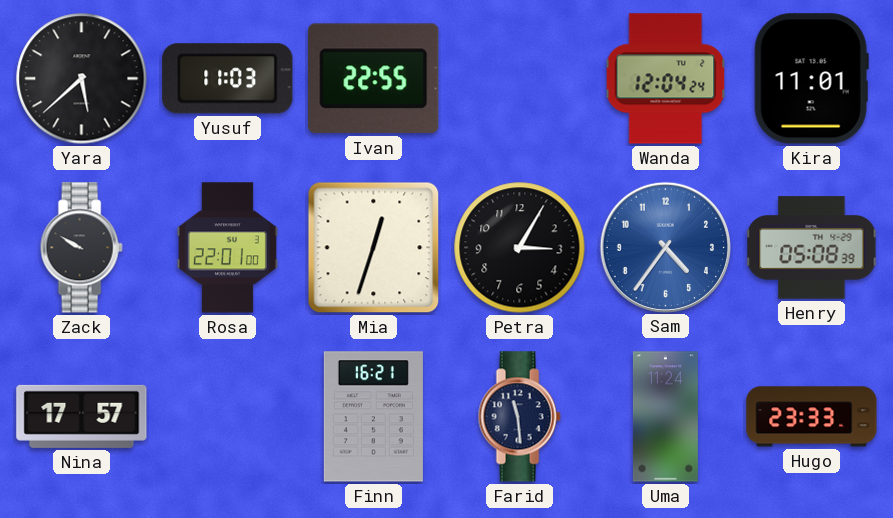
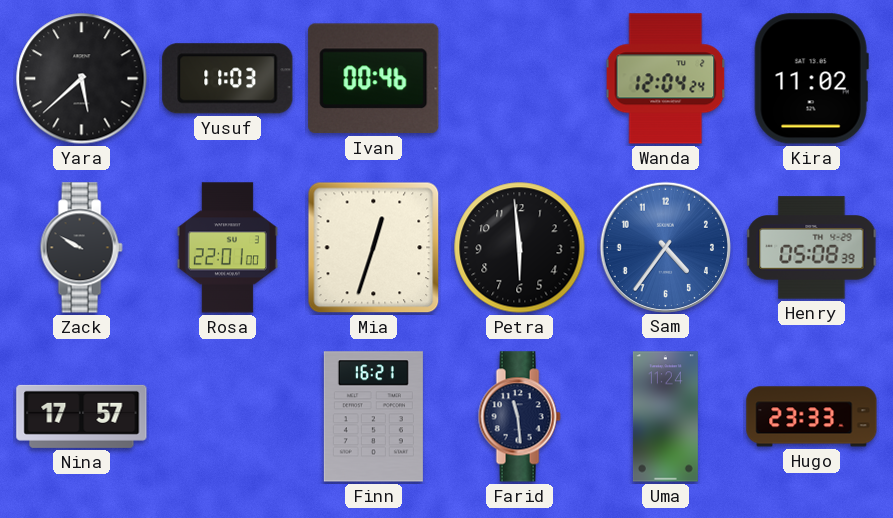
Ivan: 22:55 -> 00:46 (374, 79)
Kira: 11:01 -> 11:02 (811, 79)
Petra: 3:05 -> 5:59 (520, 248)
